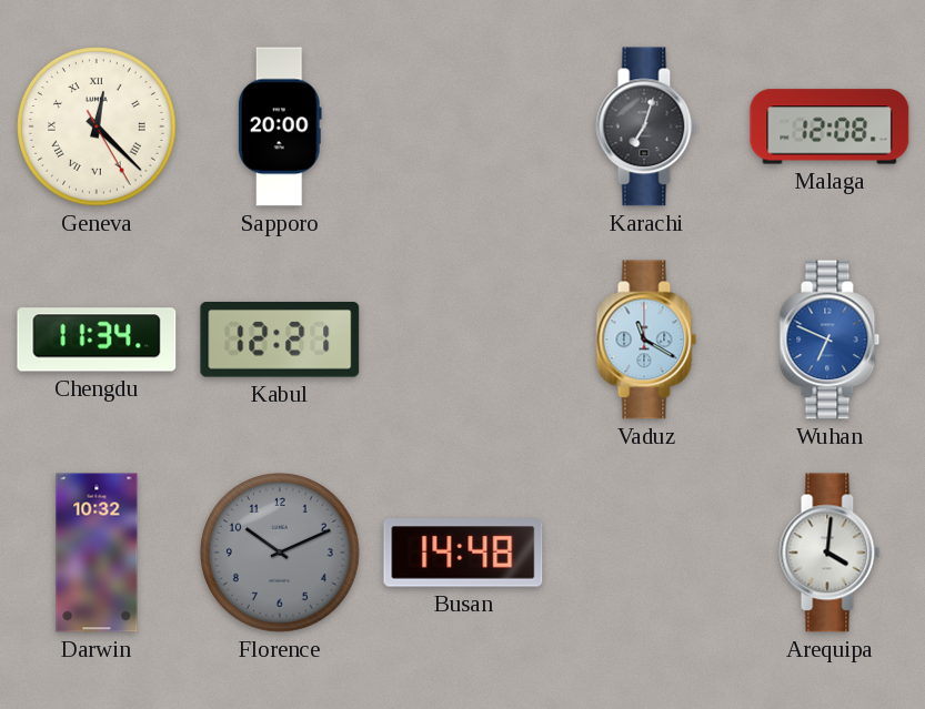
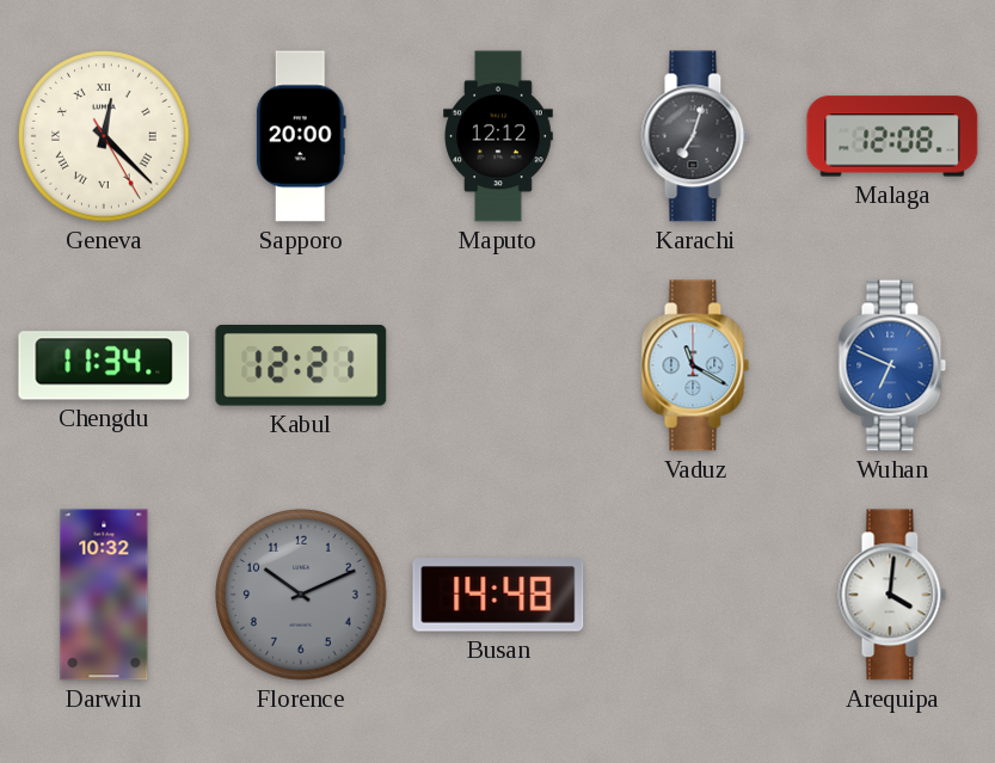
Maputo: none -> 12:12 (498, 136)
